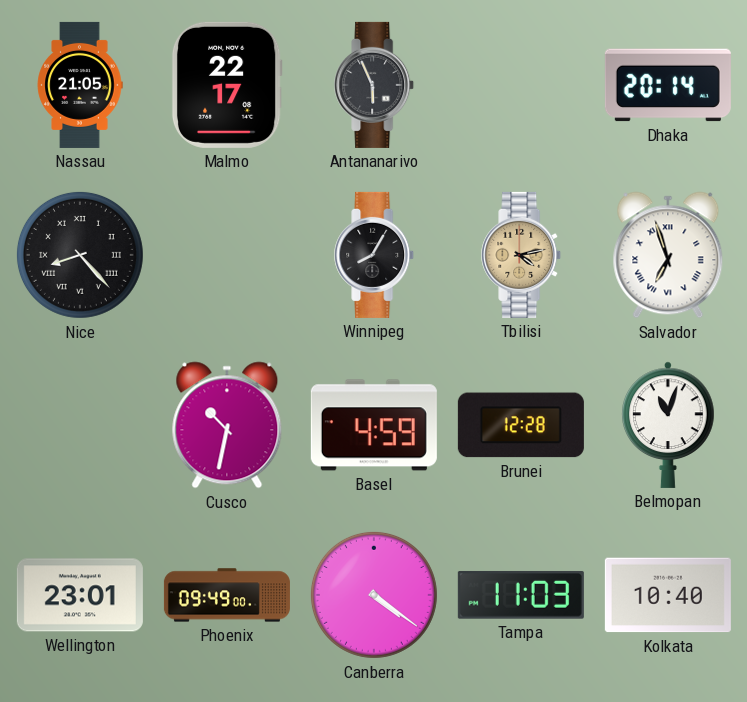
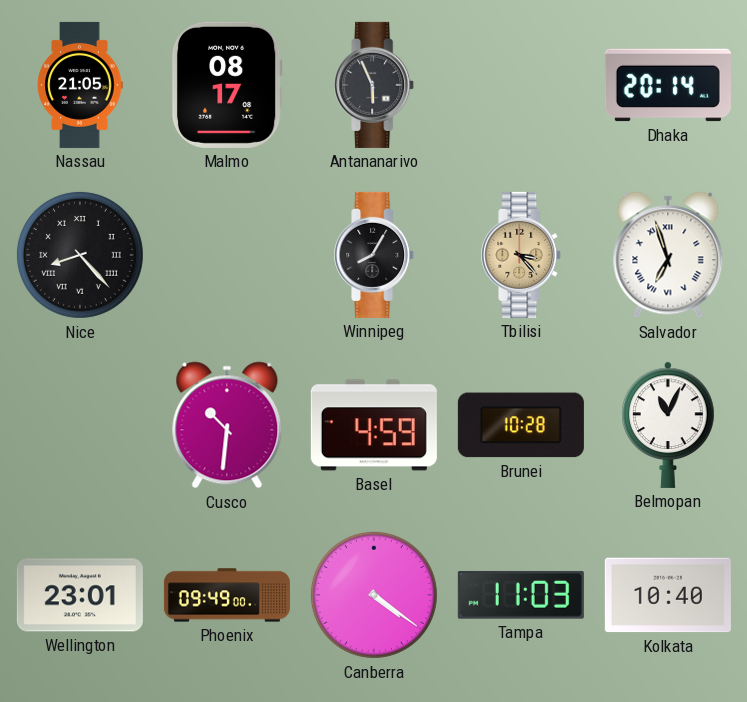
Malmo: 22:17 -> 08:17 (227, 85)
Tbilisi: 4:13 -> 3:23 (522, 255)
Cusco: 10:32 -> 10:31 (227, 425)
Brunei: 12:28 -> 10:28 (521, 425)
Belmopan: 11:03 -> 11:04 (668, 425)
